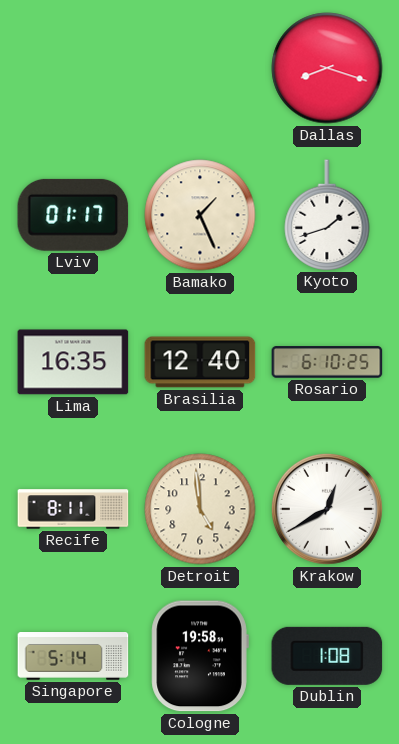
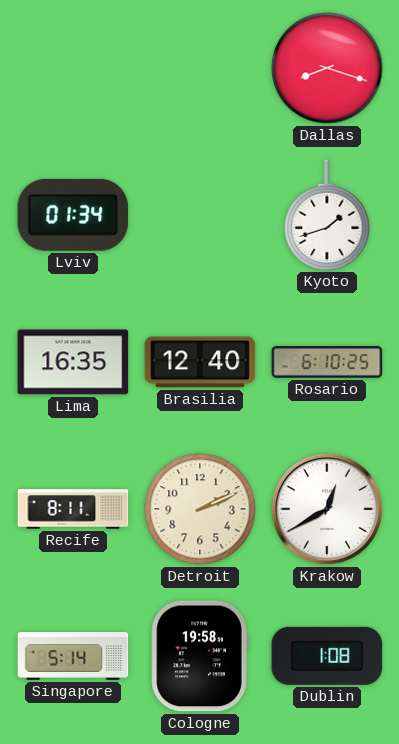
Lviv: 01:17 -> 01:34 (73, 215)
Bamako: 1:26 -> none (200, 215)
Detroit: 4:59 -> 2:11 (200, 509)
